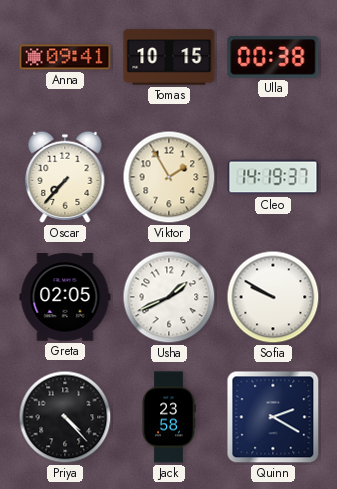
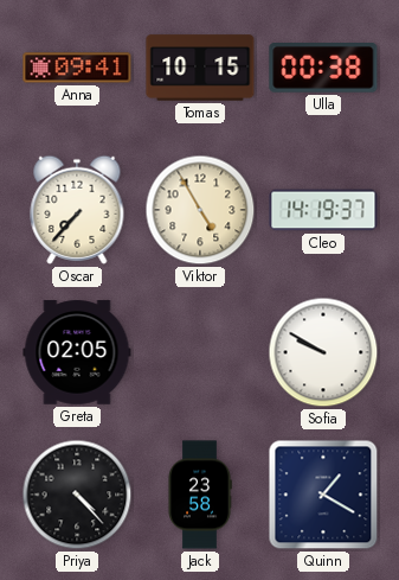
Viktor: 1:55 -> 4:55 (200, 210)
Usha: 1:41 -> none (169, 297)
Quinn: 2:20 -> 1:20 (323, 495)
